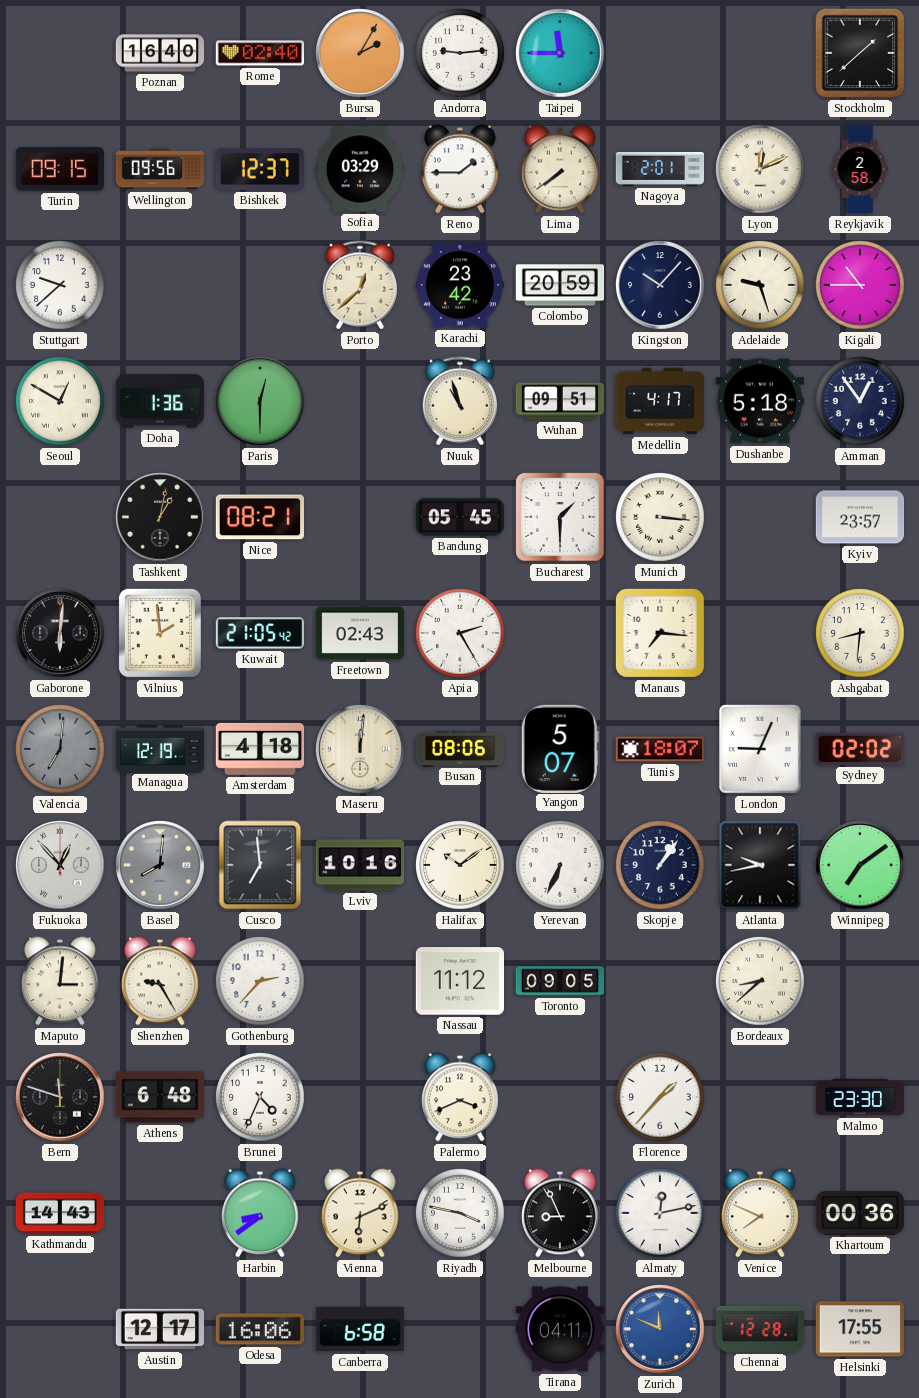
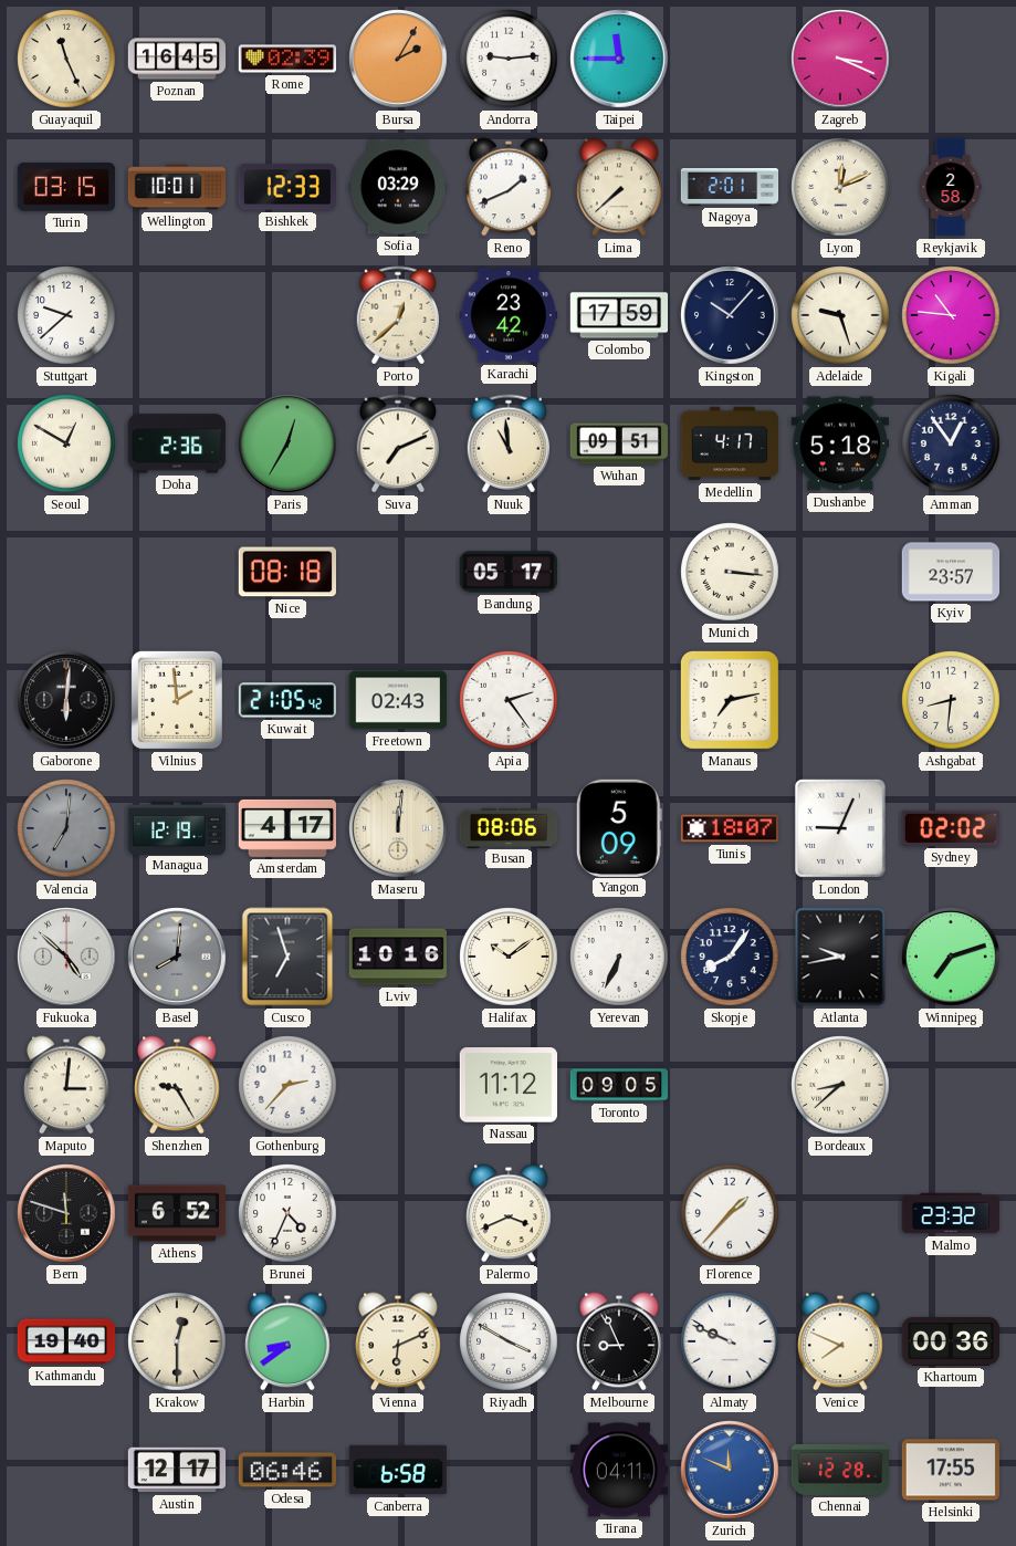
Guayaquil: none -> 11:26 (66, 59)
Poznan: 16:40 -> 16:45 (177, 59)
Rome: 02:40 -> 02:39 (287, 59)
Zagreb: none -> 3:19 (840, 59)
Stockholm: 1:38 -> none (860, 53)
Turin: 09:15 -> 03:15 (65, 187)
Wellington: 09:56 -> 10:01 (177, 187)
Bishkek: 12:37 -> 12:33 (286, 187)
Reno: 1:45 -> 1:41 (509, 187)
Lima: 7:39 -> 7:38 (619, 187)
Colombo: 20:59 -> 17:59 (619, 315)
Kigali: 10:45 -> 10:46 (951, 315)
Doha: 1:36 -> 2:36 (176, 443)
Paris: 12:30 -> 12:35 (287, 443)
Suva: none -> 7:11 (397, 443)
Nuuk: 10:57 -> 10:59 (507, 443)
Tashkent: 1:02 -> none (160, 517)
Nice: 08:21 -> 08:18 (286, 572)
Bandung: 05:45 -> 05:17 (509, 572)
Bucharest: 1:30 -> none (560, 517)
Apia: 2:25 -> 2:24 (509, 700)
Manaus: 7:16 -> 7:13 (730, 700)
Amsterdam: 4:18 -> 4:17 (286, 828)
Yangon: 5:07 -> 5:09 (619, 827)
Fukuoka: 12:53 -> 4:52 (66, 957)
Cusco: 6:59 -> 6:57 (287, 957)
Skopje: 1:06 -> 8:06 (730, 957)
Winnipeg: 7:09 -> 7:12 (951, 957)
Athens: 6:48 -> 6:52 (177, 1213)
Malmo: 23:30 -> 23:32 (951, 1213)
Kathmandu: 14:43 -> 19:40 (66, 1341)
Krakow: none -> 12:30 (177, 1341)
Riyadh: 3:47 -> 3:50 (509, 1341)
Almaty: 12:13 -> 9:49 (730, 1341)
Odesa: 16:06 -> 06:46 (286, 1470)
